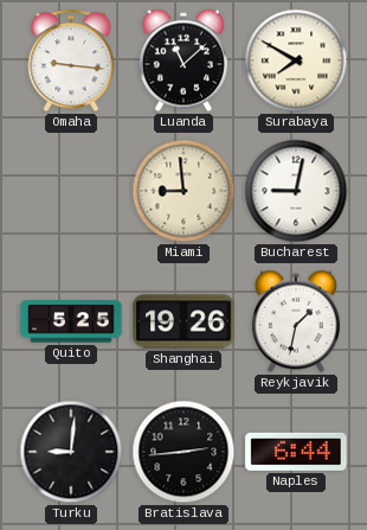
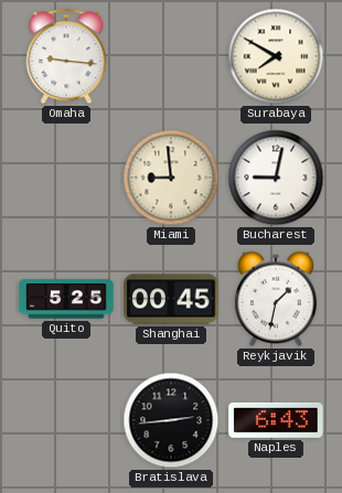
Luanda: 11:08 -> none (183, 60)
Shanghai: 19:26 -> 00:45 (171, 299)
Turku: 9:01 -> none (71, 452)
Naples: 6:44 -> 6:43 (276, 420)
